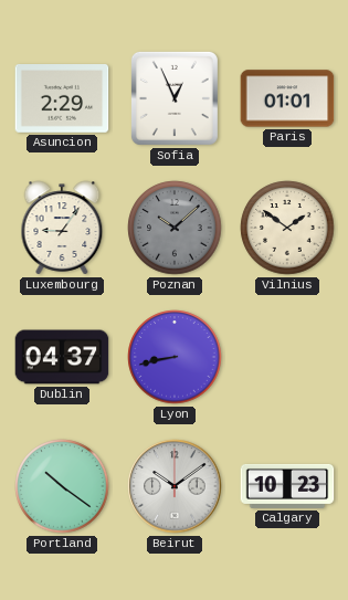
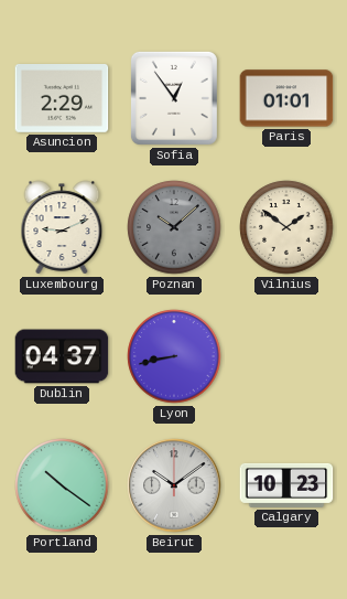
Sofia: 12:56 -> 12:54 (174, 98)
Luxembourg: 9:06 -> 9:11 (62, 227)
